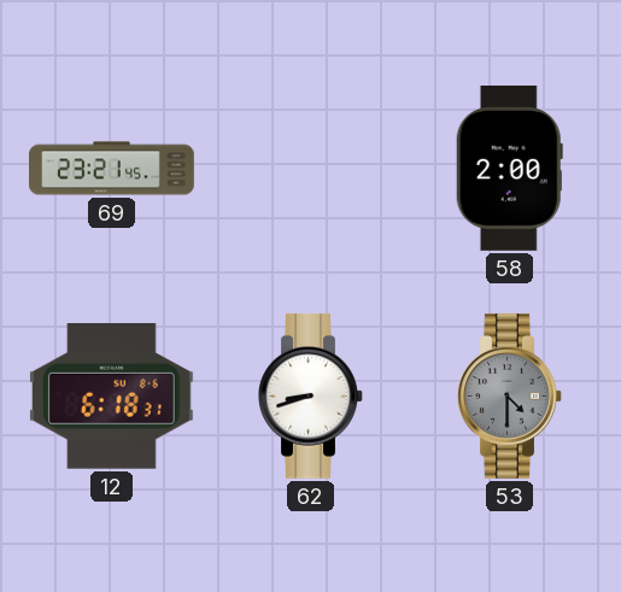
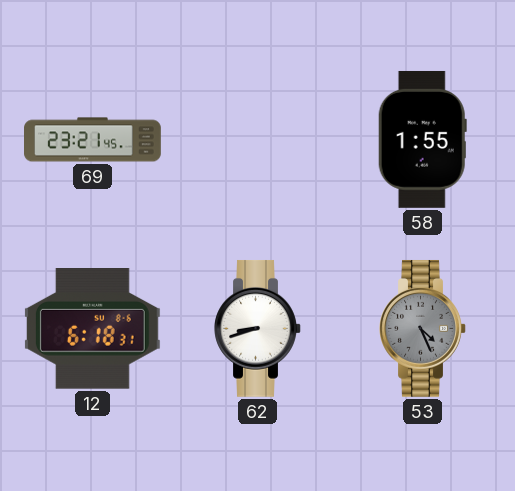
58: 2:00 -> 1:55 (422, 139)
53: 4:30 -> 4:26 (423, 328)
